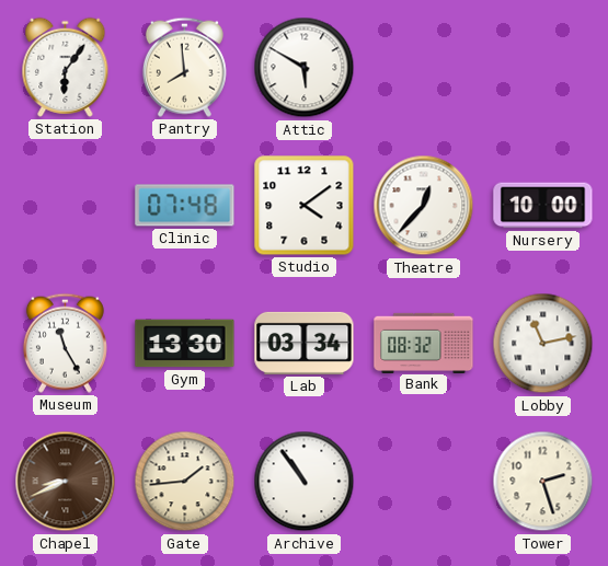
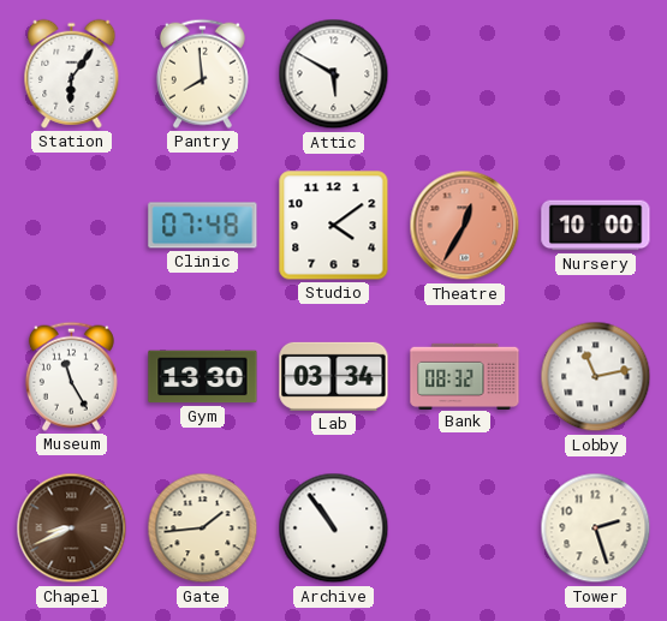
Theatre: 12:37 -> 12:35 (465, 226)
Theatre dial: white -> salmon (465, 226)
